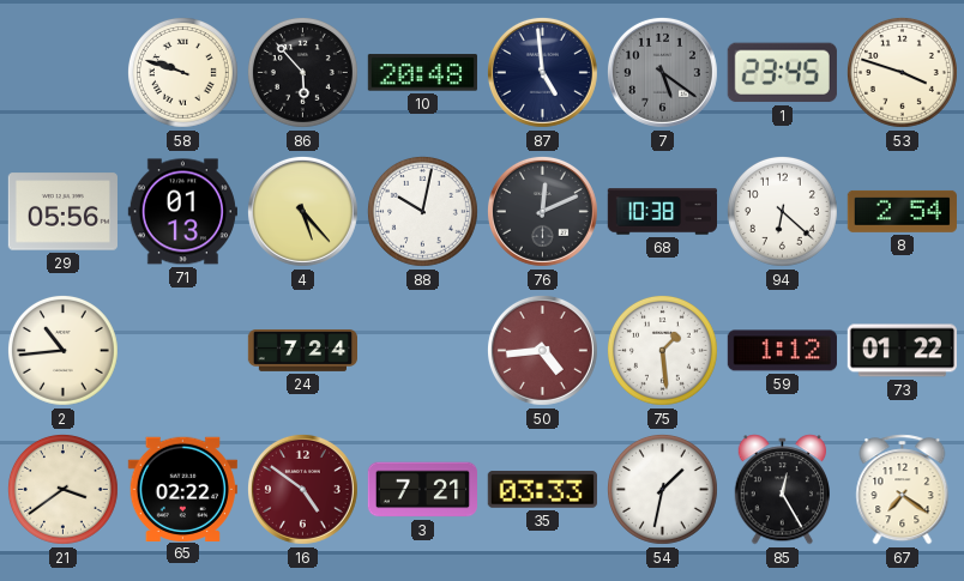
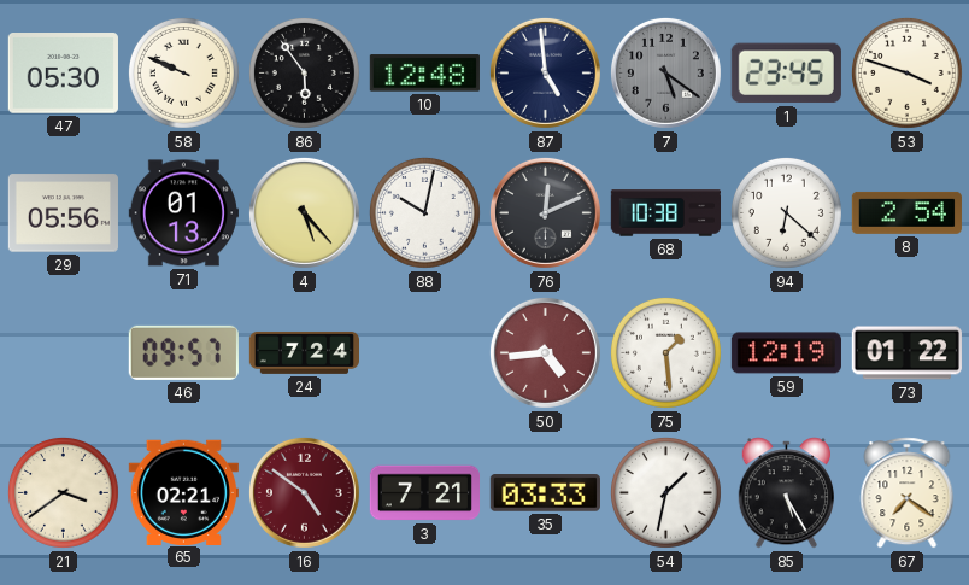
47: none -> 05:30 (63, 74)
58: 9:48 -> 9:49 (183, 72)
86: 5:53 -> 5:54 (304, 72)
10: 20:48 -> 12:48 (424, 74)
2: 10:44 -> none (62, 350)
46: none -> 09:57 (183, 352)
59: 1:12 -> 12:19 (786, 353)
65: 02:22 -> 02:21 (183, 492)
85: 12:25 -> 5:25 (786, 493)
